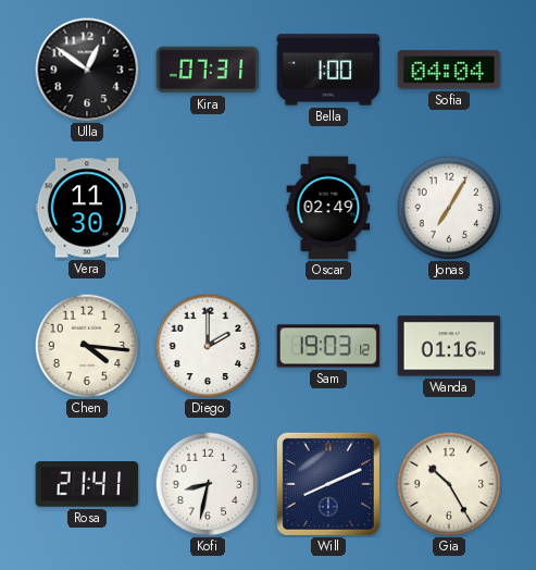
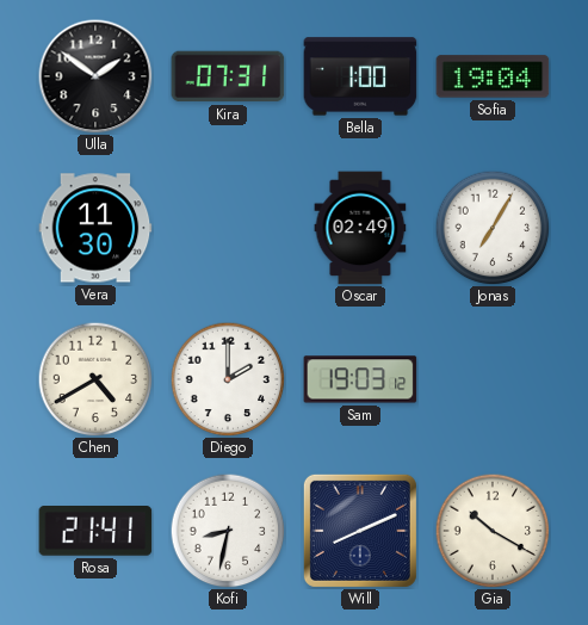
Ulla: 12:51 -> 1:51 (95, 76)
Sofia: 04:04 -> 19:04 (493, 76)
Chen: 4:16 -> 4:40 (95, 379)
Wanda: 01:16 -> none (449, 346)
Gia: 10:25 -> 10:20 (493, 531)
